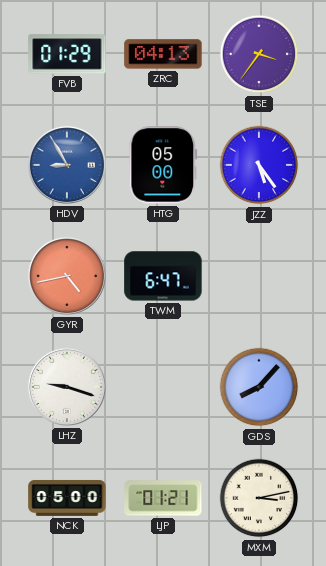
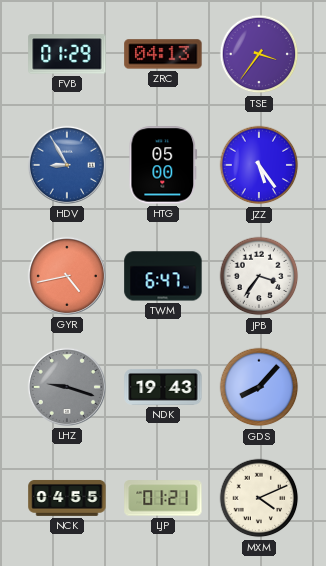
JPB: none -> 3:36 (259, 276)
LHZ dial: white -> grey (67, 387)
NDK: none -> 19:43 (163, 387)
NCK: 05:00 -> 04:55 (67, 498)
MXM: 3:13 -> 4:11 (259, 498)
